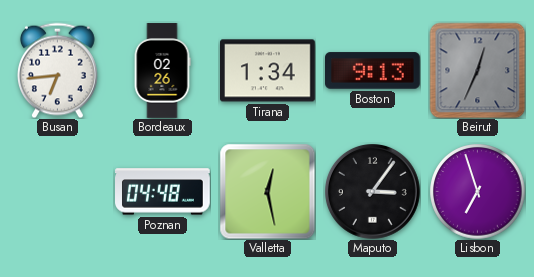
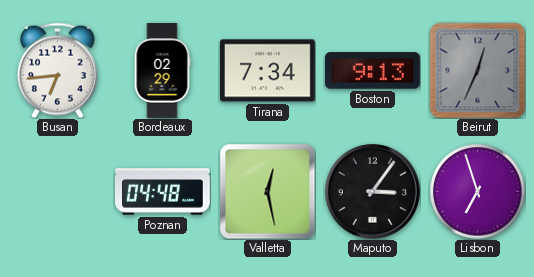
Bordeaux: 02:26 -> 02:29 (162, 71)
Tirana: 1:34 -> 7:34 (268, 71)
